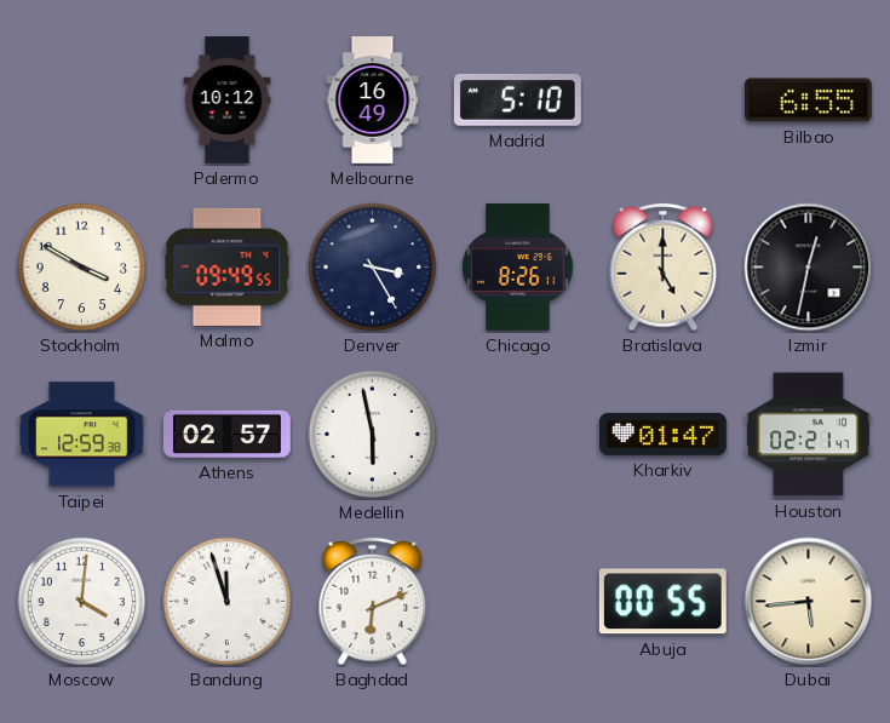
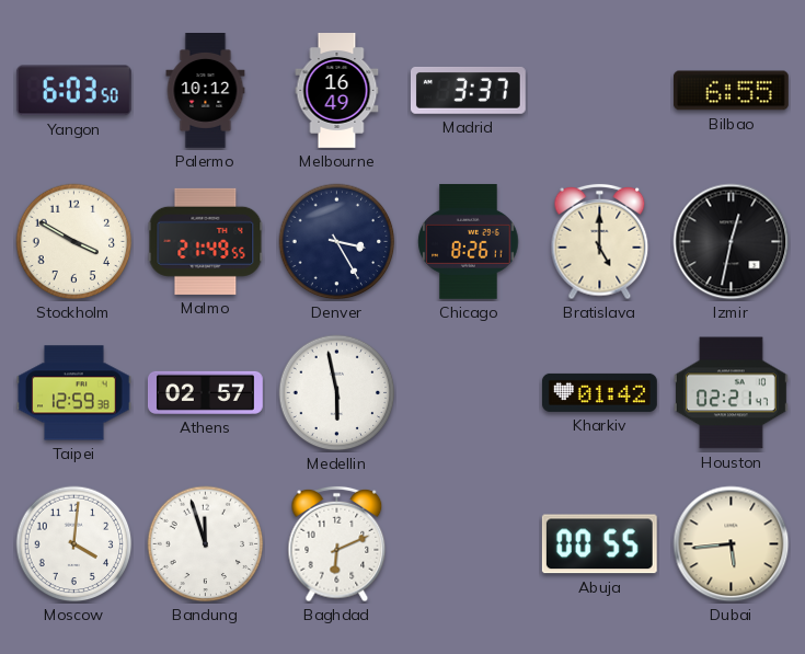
Yangon: none -> 6:03 (73, 91)
Madrid: 5:10 -> 3:37 (468, 91)
Malmo: 09:49 -> 21:49 (206, 241)
Kharkiv: 01:47 -> 01:42 (599, 392)
